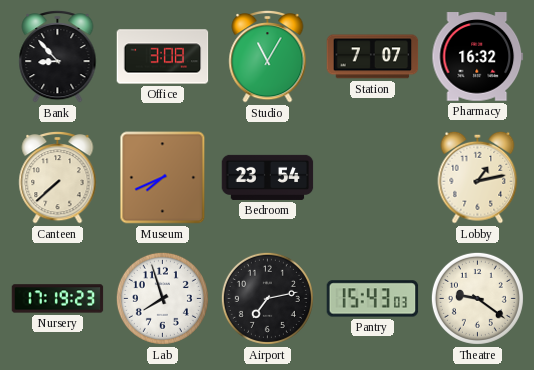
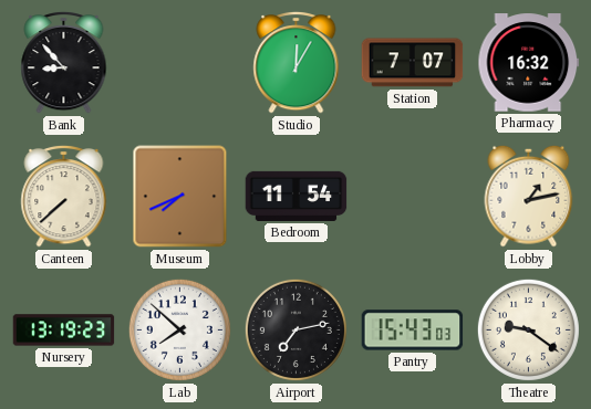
Office: 3:08 -> none (163, 57)
Studio: 11:05 -> 12:05 (297, 62)
Bedroom: 23:54 -> 11:54 (297, 196)
Nursery: 17:19 -> 13:19 (64, 331)
Lab: 7:57 -> 7:52 (179, 329)
